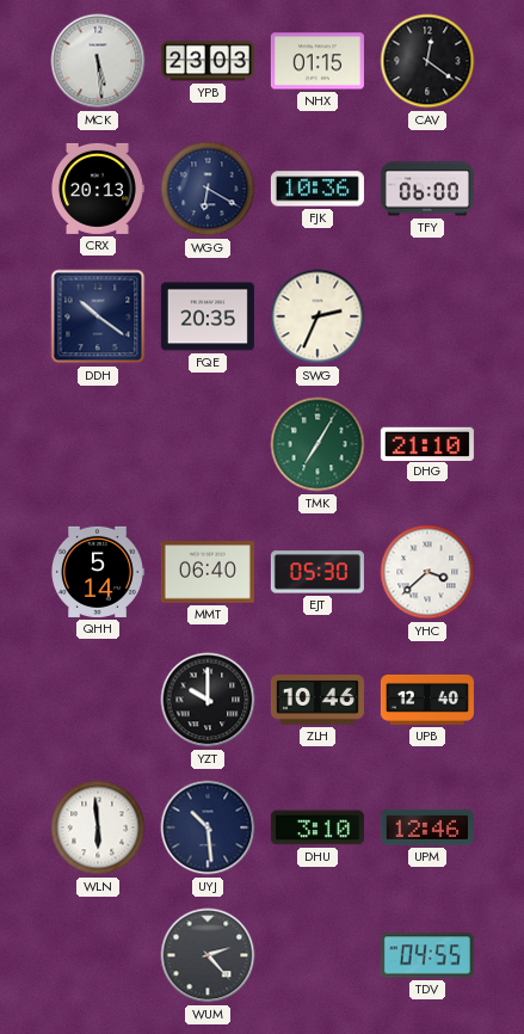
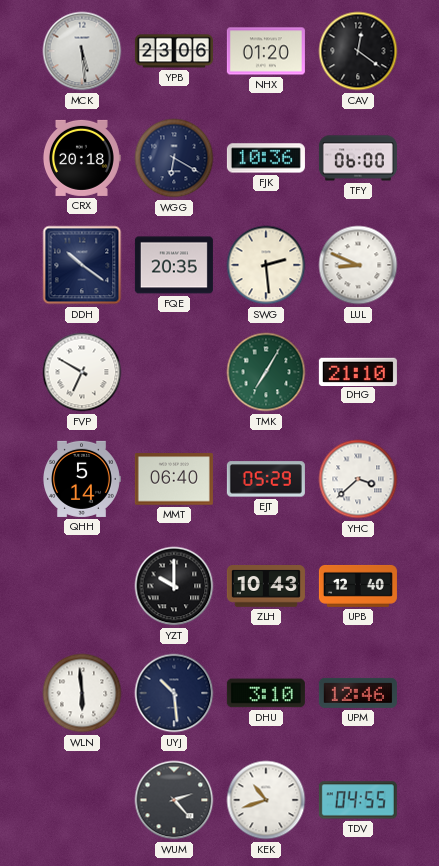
YPB: 23:03 -> 23:06 (174, 51)
NHX: 01:15 -> 01:20 (266, 51)
CRX: 20:13 -> 20:18 (81, 158)
SWG: 2:34 -> 2:29 (266, 265)
LUL: none -> 8:49 (358, 265)
FVP: none -> 6:50 (82, 372)
EJT: 05:30 -> 05:29 (266, 479)
ZLH: 10:46 -> 10:43 (266, 586)
KEK: none -> 10:42 (266, 800)
